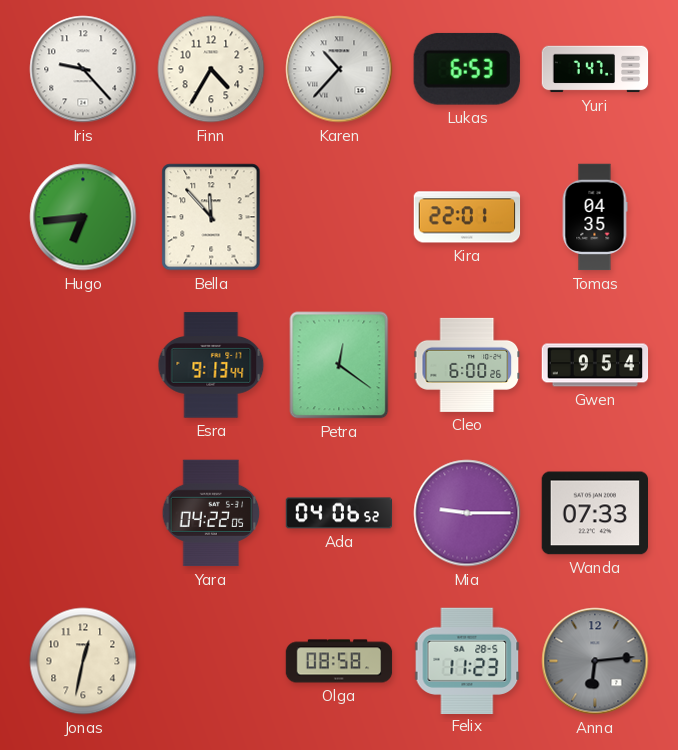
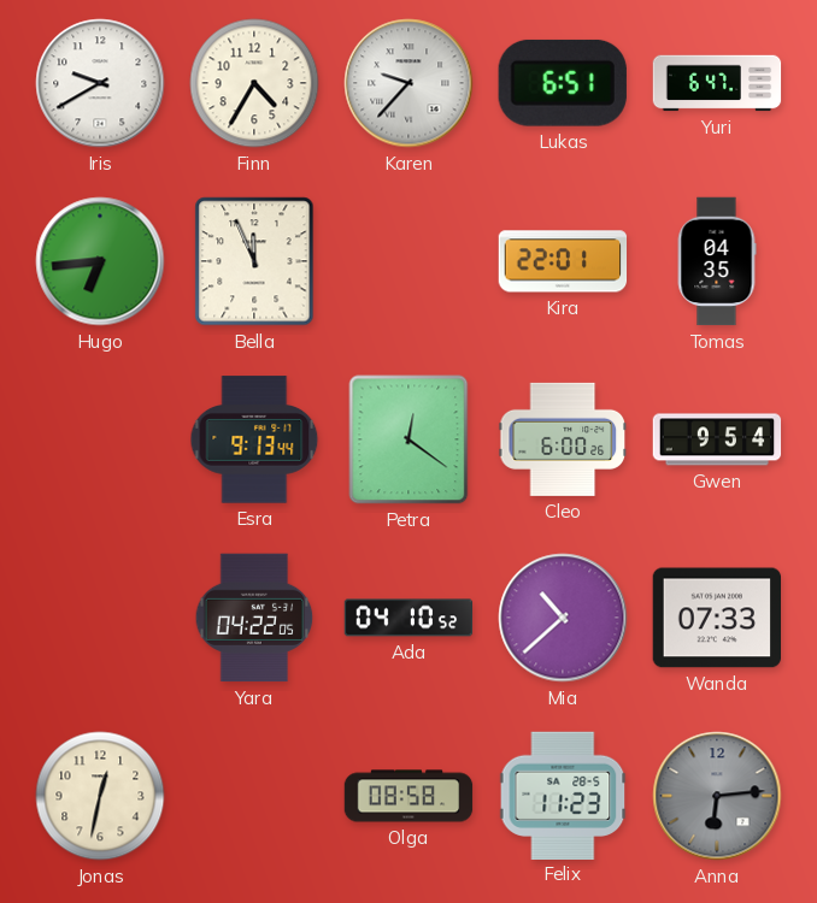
Iris: 9:23 -> 9:40 (100, 83)
Karen: 10:37 -> 9:37 (408, 83)
Lukas: 6:53 -> 6:51 (563, 83)
Yuri: 7:47 -> 6:47 (717, 83)
Bella: 11:53 -> 11:56 (254, 261)
Ada: 04:06 -> 04:10 (408, 618)
Mia: 9:15 -> 10:38 (563, 618)
